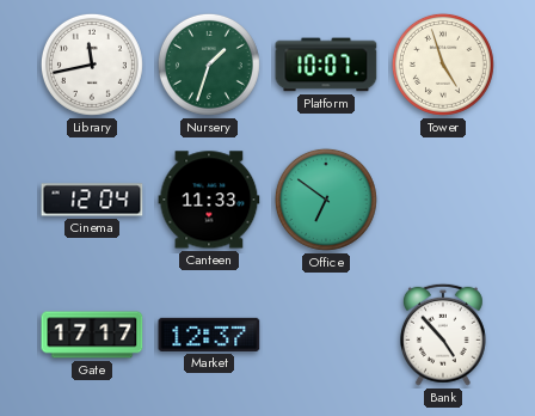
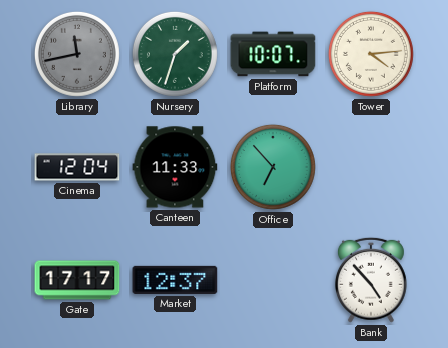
Library dial: white -> grey (77, 54)
Tower: 4:57 -> 4:14 (371, 54)
Office: 6:51 -> 6:53 (273, 167)
